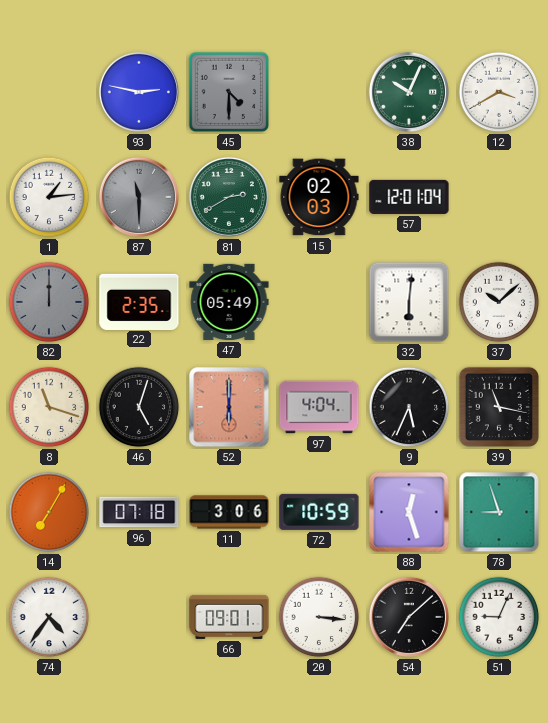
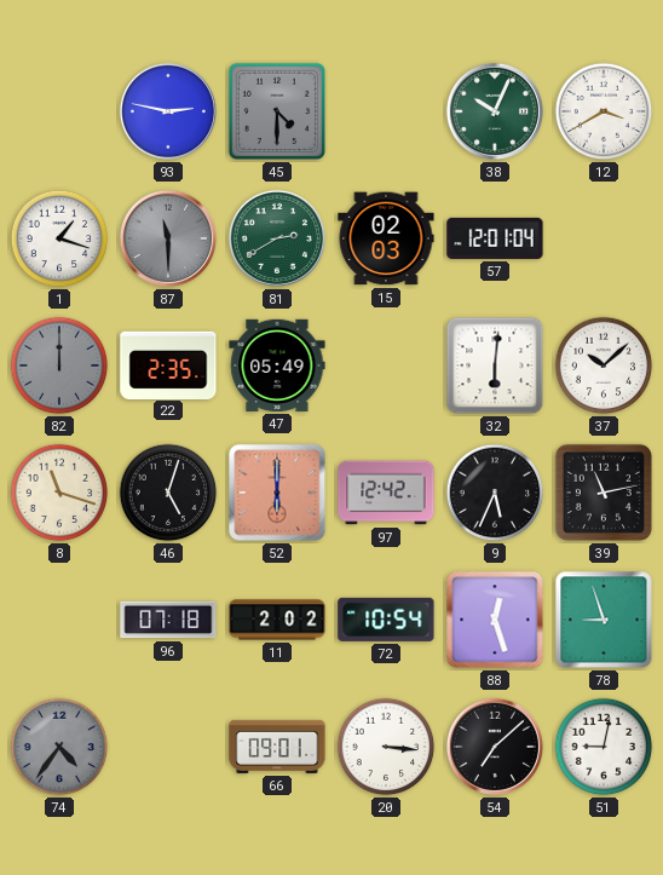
1: 1:14 -> 1:18 (59, 238)
97: 4:04 -> 12:42 (386, 493)
39: 11:17 -> 11:13 (604, 493)
14: 7:05 -> none (49, 512)
11: 3:06 -> 2:02 (277, 620)
72: 10:59 -> 10:54 (386, 620)
74 dial: white -> grey (59, 747)
51: 9:04 -> 9:02 (604, 747)
